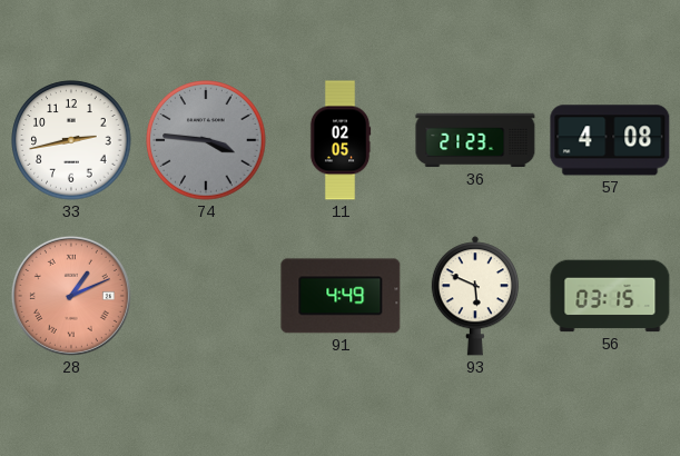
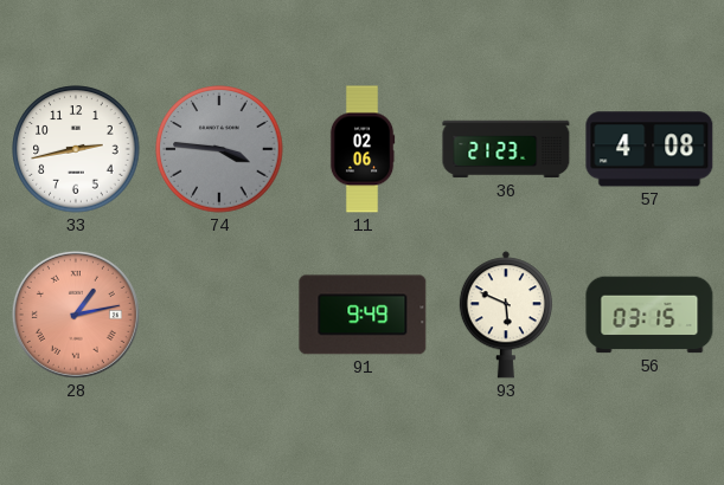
11: 02:05 -> 02:06 (363, 149)
28: 1:11 -> 1:13 (76, 315)
91: 4:49 -> 9:49 (363, 315)
